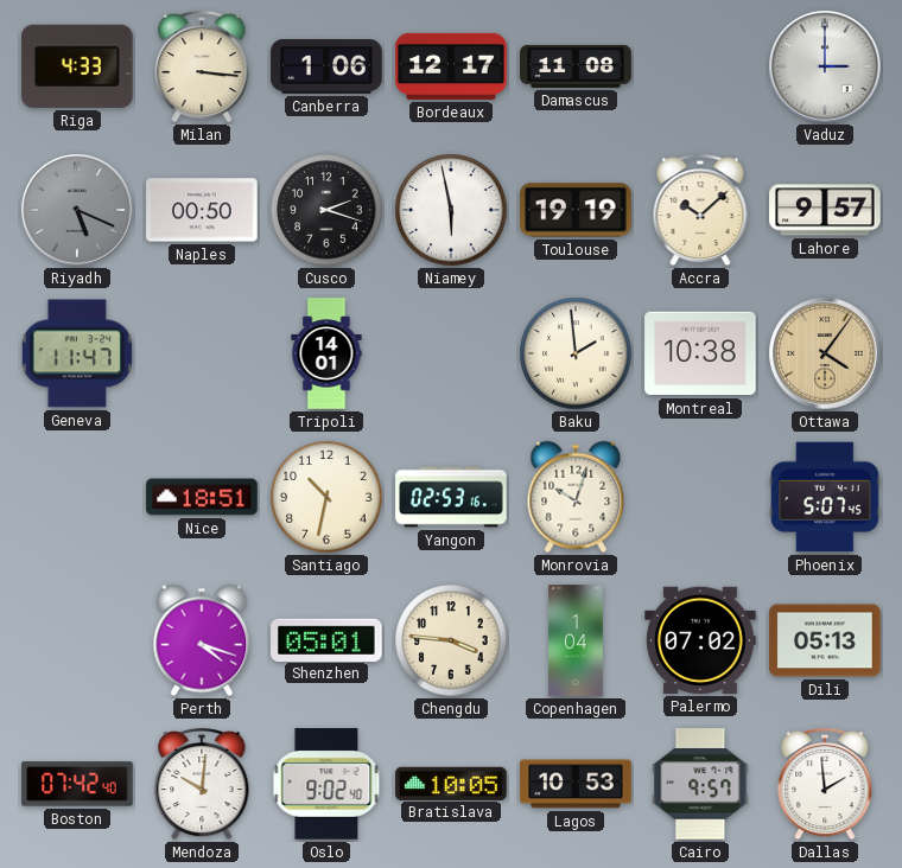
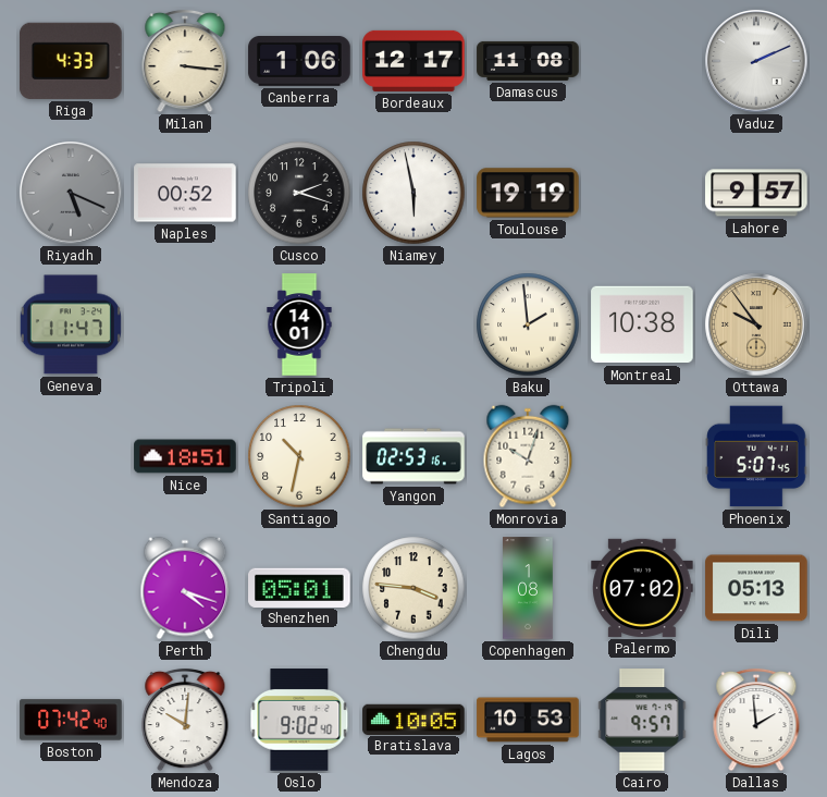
Vaduz: 3:00 -> 2:11 (756, 61)
Naples: 00:50 -> 00:52 (185, 193)
Accra: 10:08 -> none (700, 210)
Ottawa: 4:06 -> 9:54 (756, 324)
Copenhagen: 1:04 -> 1:08 (528, 588)
